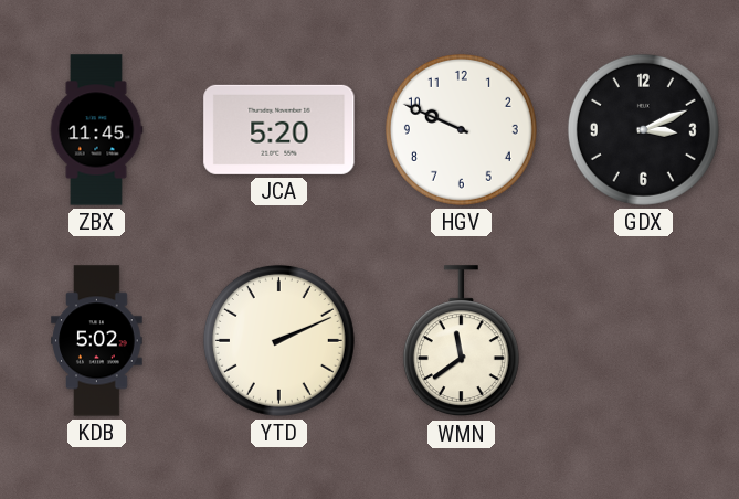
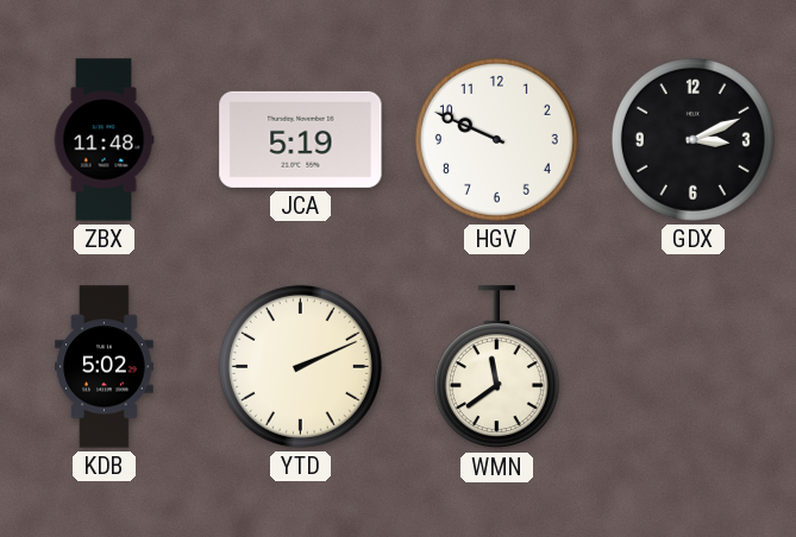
ZBX: 11:45 -> 11:48 (104, 140)
JCA: 5:20 -> 5:19 (301, 139)
